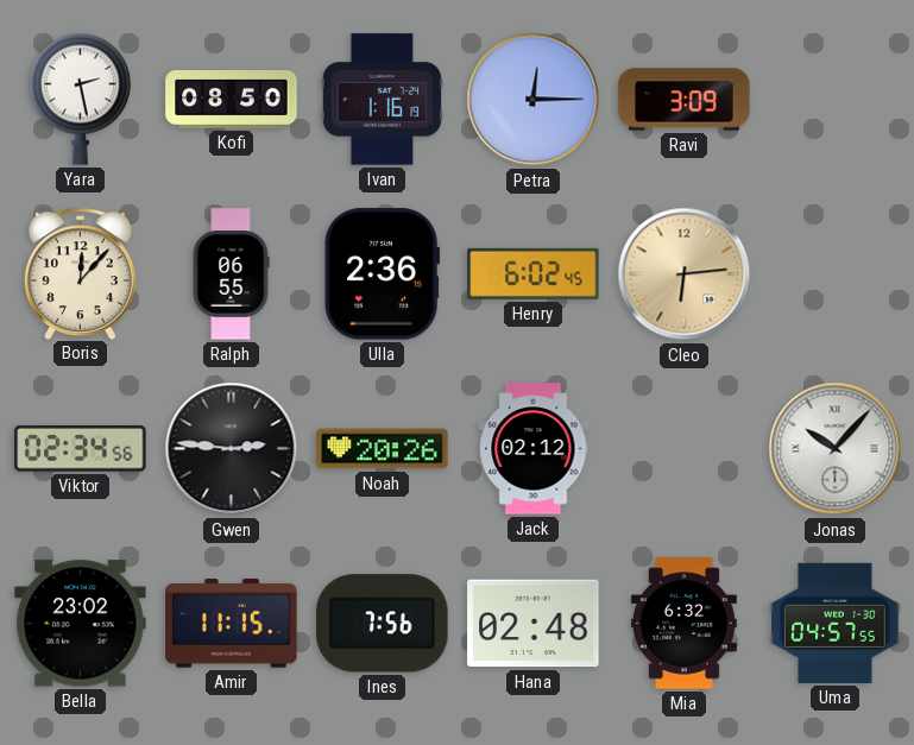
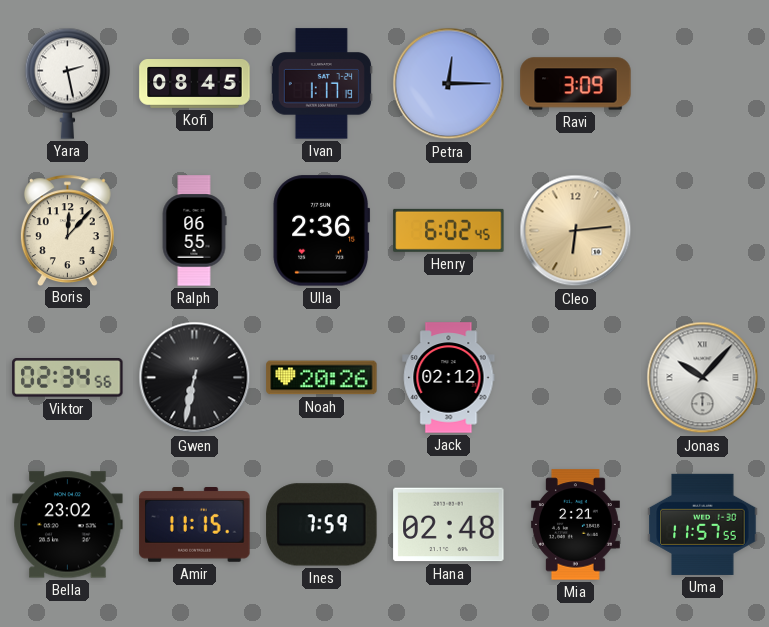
Kofi: 08:50 -> 08:45 (195, 84)
Ivan: 1:16 -> 1:17 (321, 84)
Gwen: 2:46 -> 6:32 (195, 378)
Ines: 7:56 -> 7:59 (322, 525)
Mia: 6:32 -> 2:21 (575, 525)
Uma: 04:57 -> 11:57 (703, 524)
